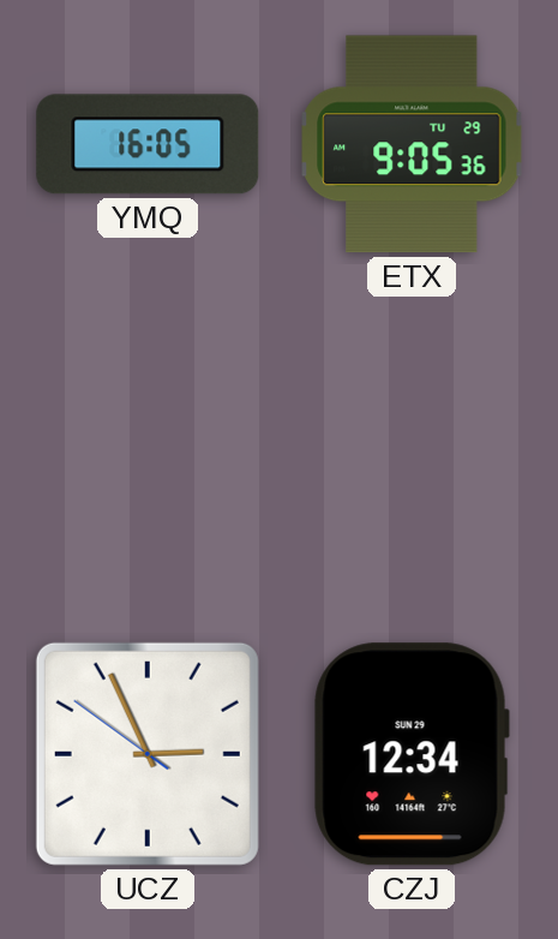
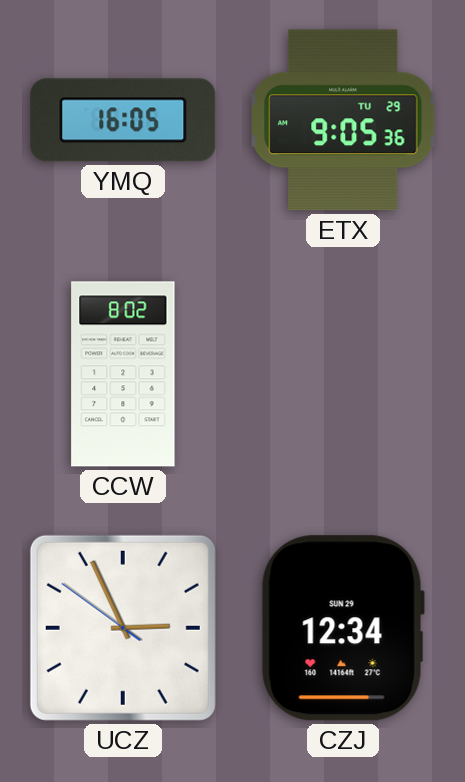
CCW: none -> 8:02 (123, 374)
